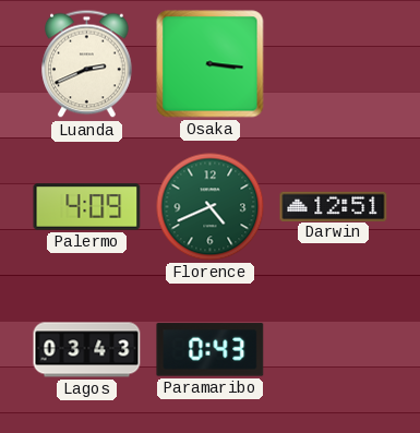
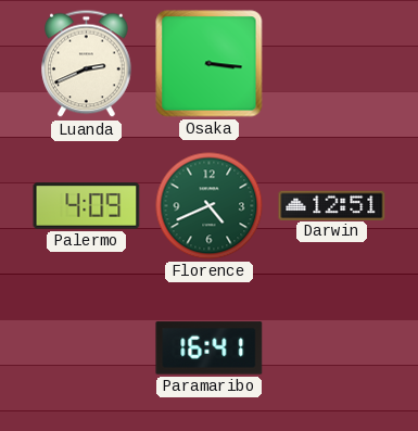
Lagos: 03:43 -> none (87, 350)
Paramaribo: 0:43 -> 16:41 (210, 348)
